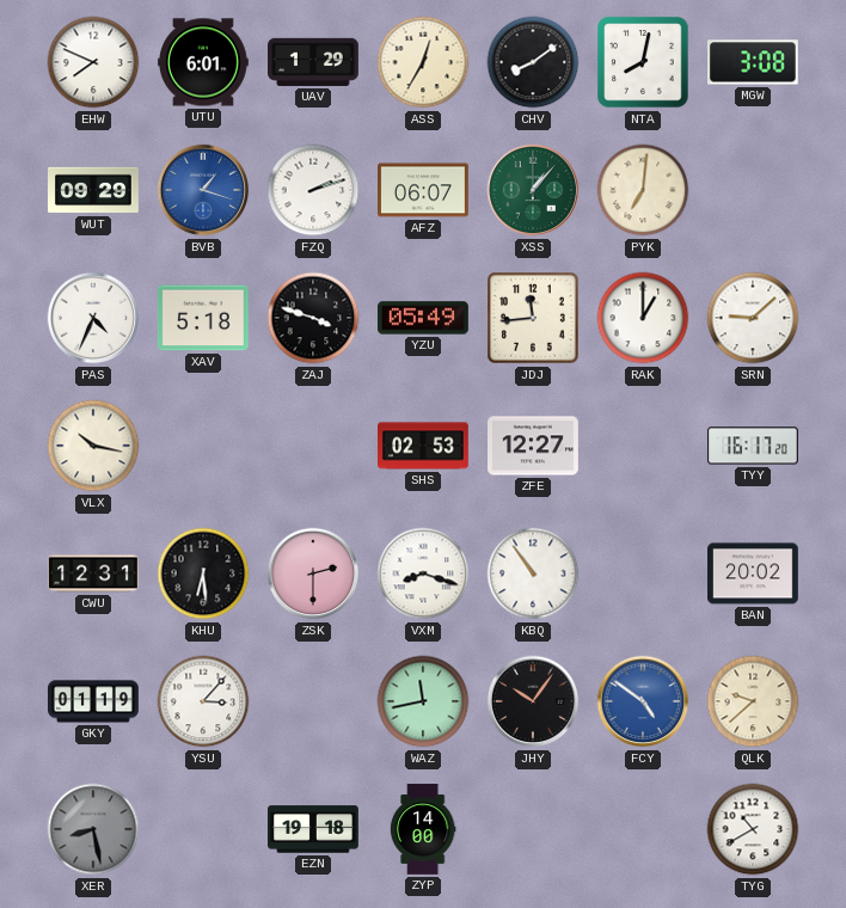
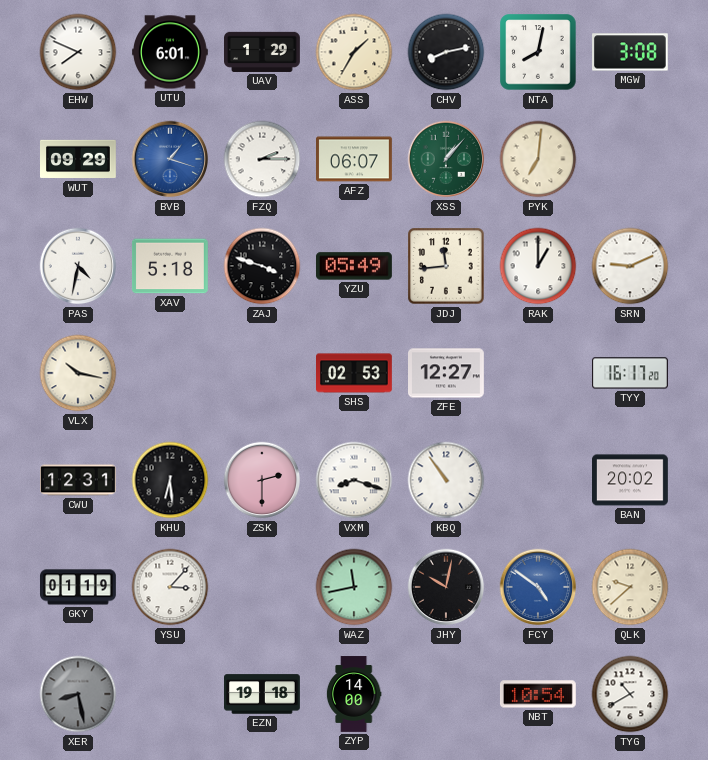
ASS: 12:35 -> 1:35 (354, 52)
CHV: 8:09 -> 8:13 (446, 52)
FZQ: 2:12 -> 2:15 (262, 159)
PAS: 4:34 -> 4:32 (78, 266)
SRN: 9:08 -> 9:11 (630, 266)
JHY: 10:06 -> 10:02 (446, 587)
NBT: none -> 10:54 (538, 694)
